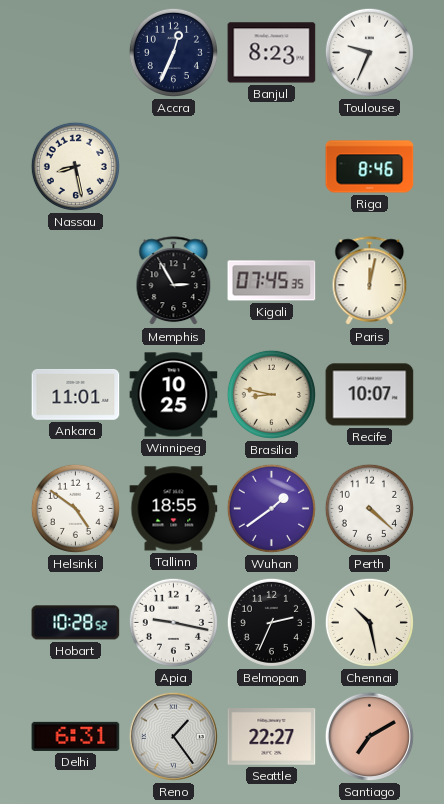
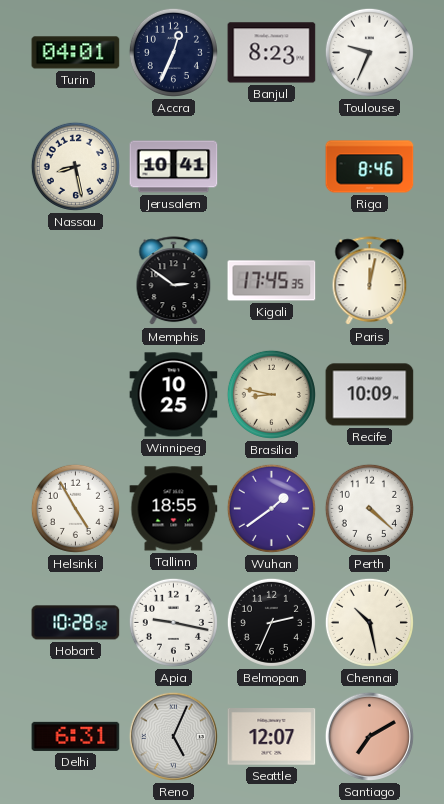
Turin: none -> 04:01 (76, 53)
Jerusalem: none -> 10:41 (174, 167)
Memphis: 2:55 -> 2:51 (174, 281)
Kigali: 07:45 -> 17:45 (272, 281)
Ankara: 11:01 -> none (76, 395)
Recife: 10:07 -> 10:09 (370, 395)
Helsinki: 4:51 -> 4:55 (75, 508)
Reno: 1:24 -> 5:04 (173, 736)
Seattle: 22:27 -> 12:07 (272, 737)
